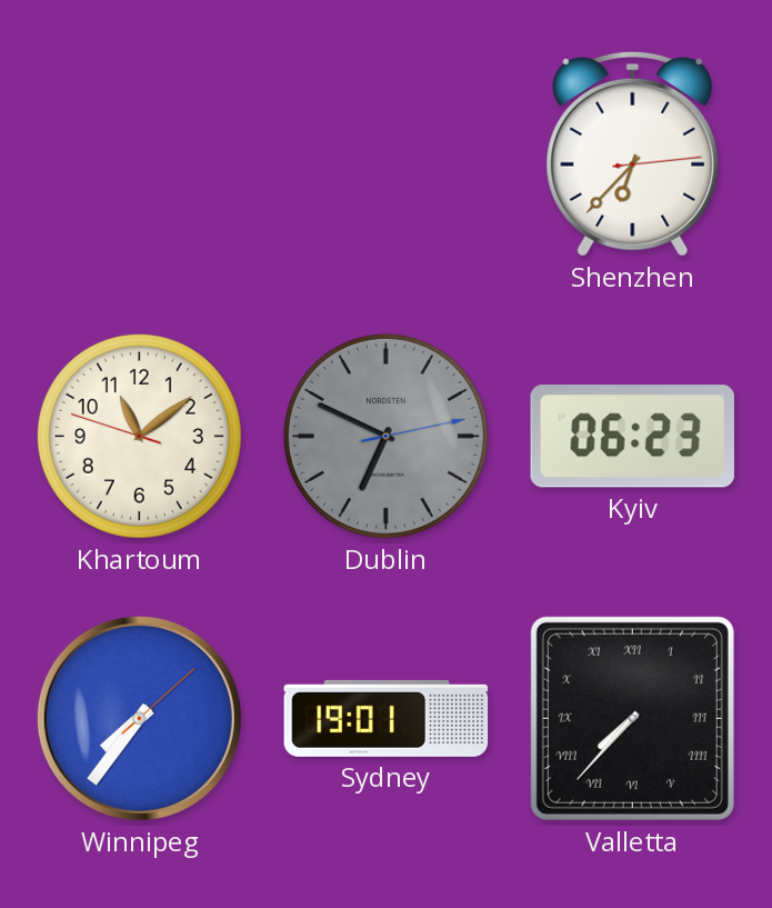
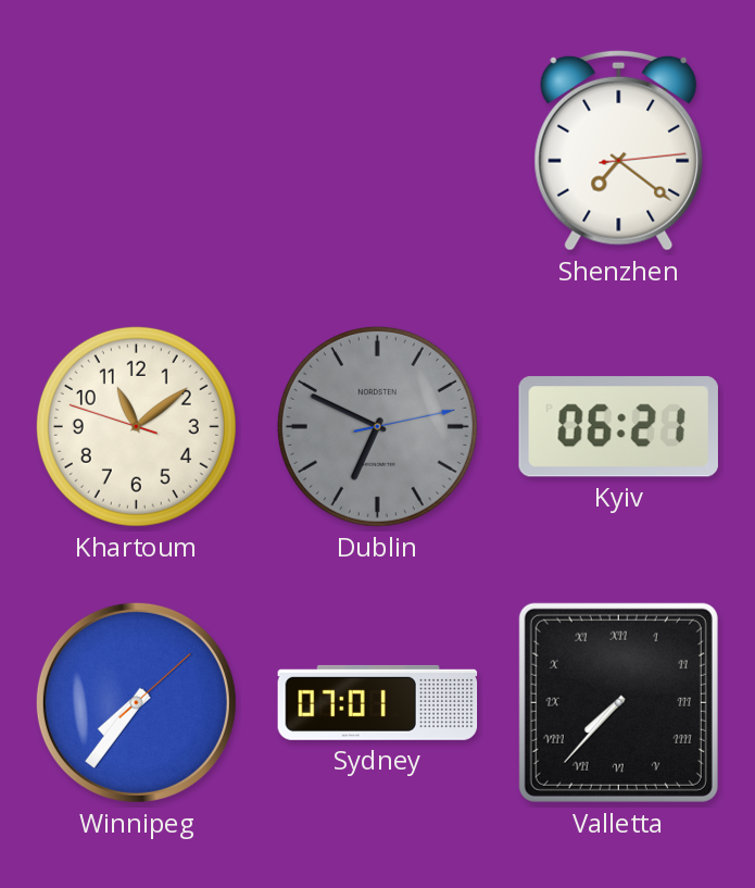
Shenzhen: 6:37 -> 7:21 (619, 150)
Kyiv: 06:23 -> 06:21 (618, 427)
Sydney: 19:01 -> 07:01 (378, 702)
